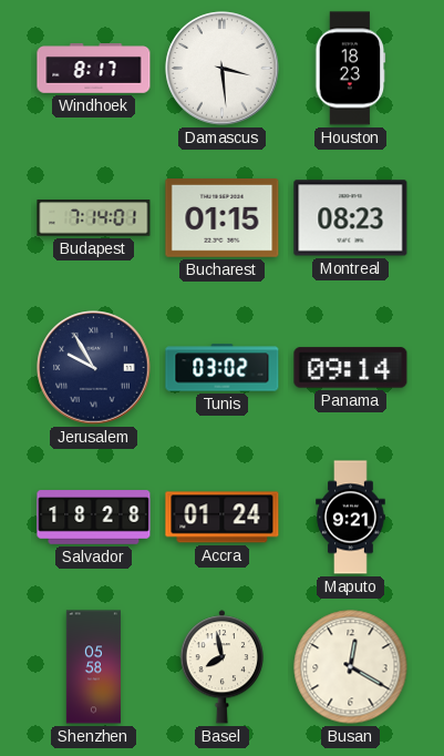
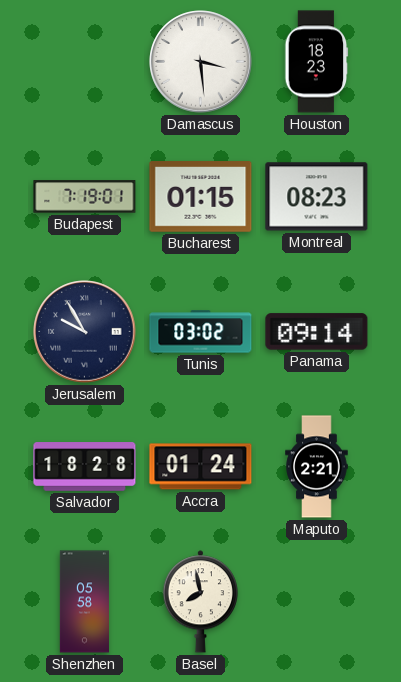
Windhoek: 8:17 -> none (94, 69)
Budapest: 7:14 -> 7:19 (85, 197)
Maputo: 9:21 -> 2:21 (317, 467)
Busan: 12:20 -> none (351, 667)
